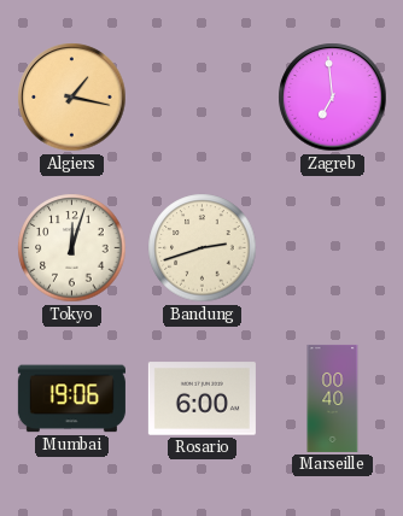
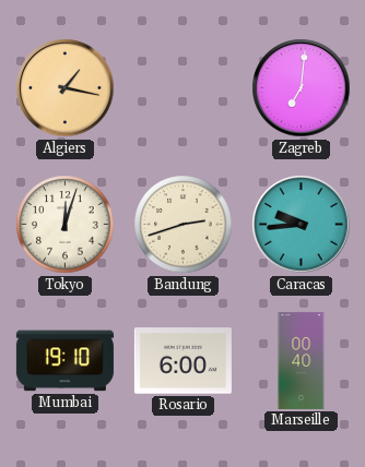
Zagreb: 6:59 -> 7:01 (302, 88)
Caracas: none -> 9:44 (302, 225)
Mumbai: 19:06 -> 19:10 (64, 361)
